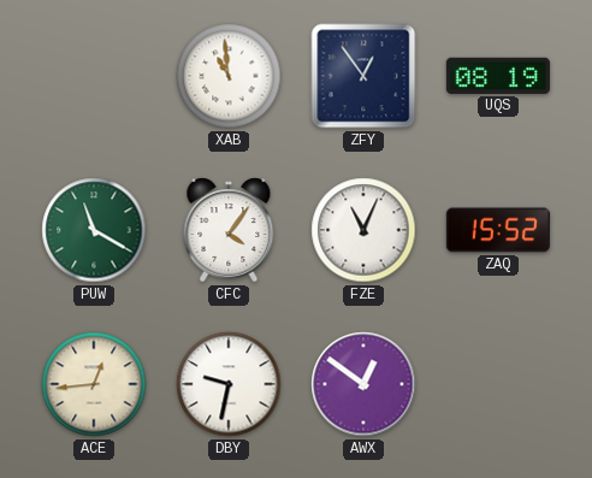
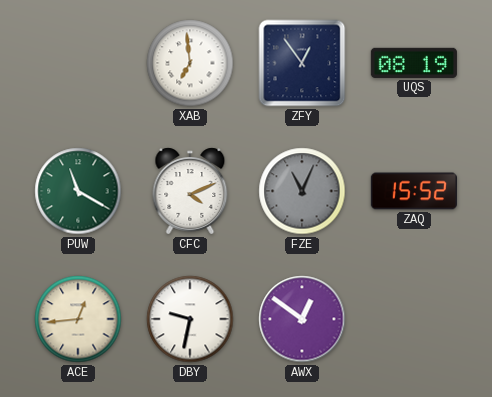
XAB: 10:59 -> 6:59 (190, 63)
CFC: 4:06 -> 4:11 (190, 191)
FZE dial: white -> grey (302, 191)
